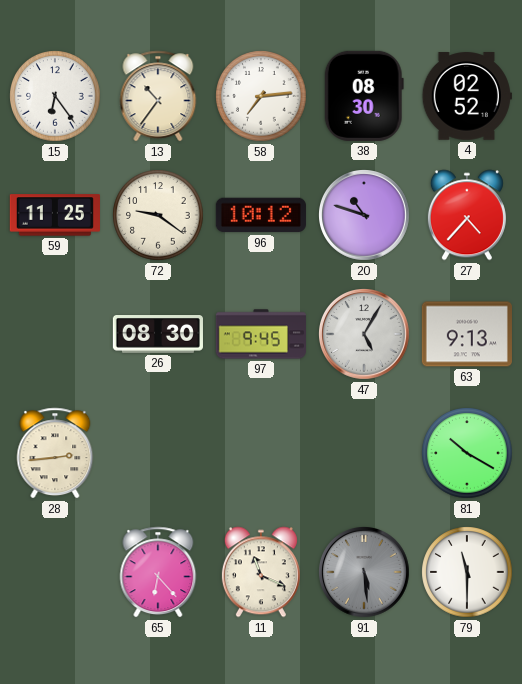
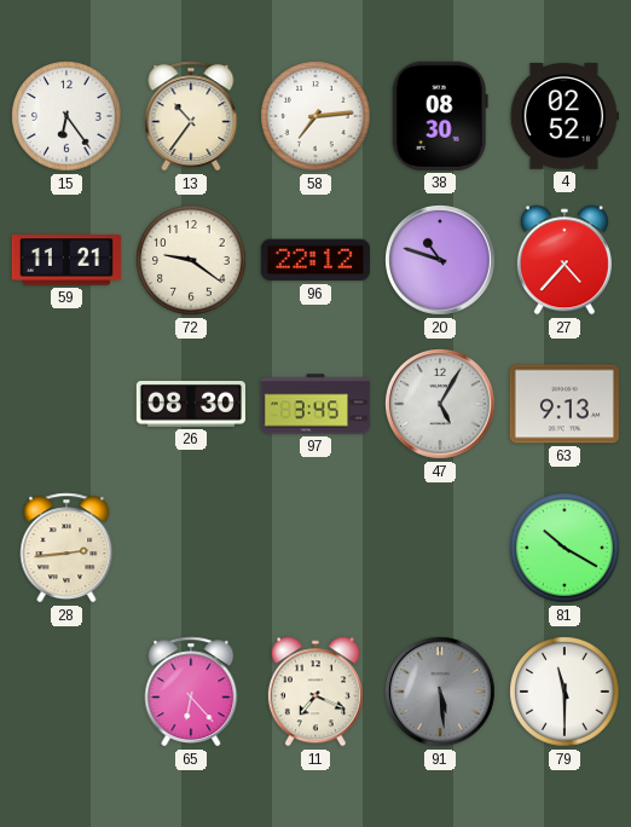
59: 11:25 -> 11:21 (66, 260)
96: 10:12 -> 22:12 (315, 260)
97: 9:45 -> 3:45 (314, 404)
11: 11:19 -> 7:19 (315, 692)
